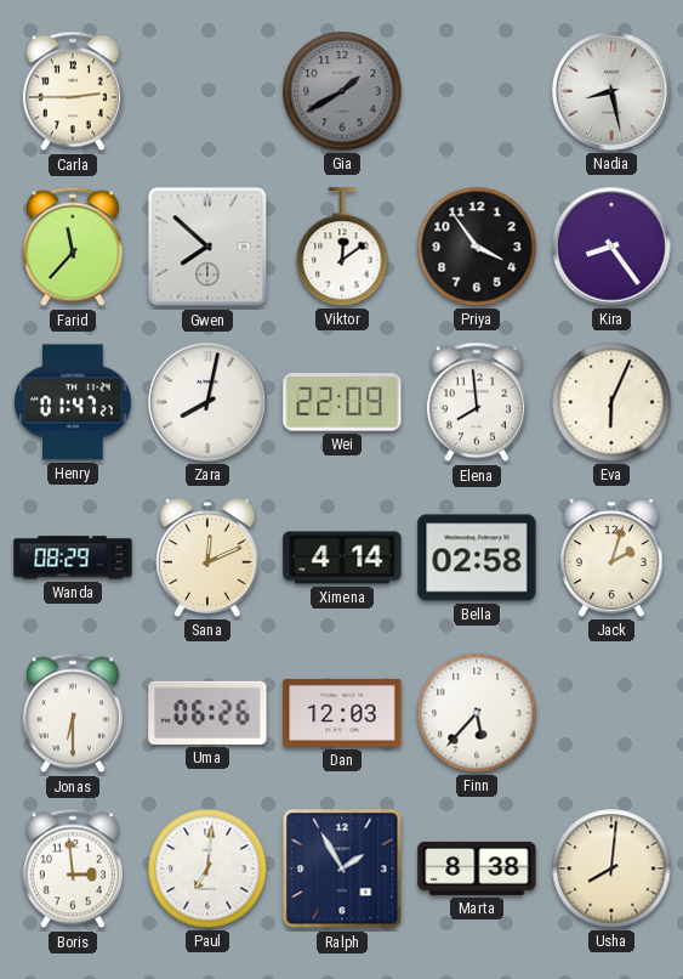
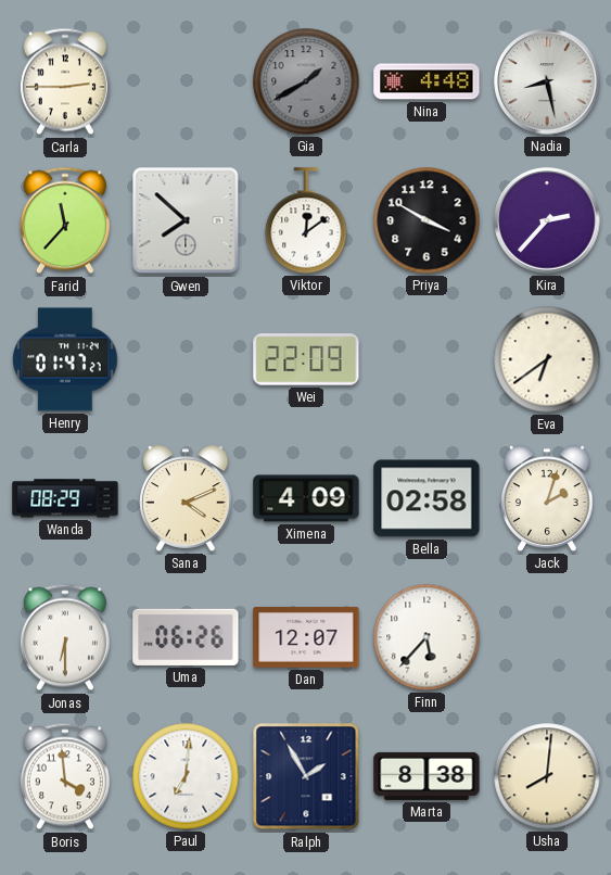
Nina: none -> 4:48 (427, 81)
Priya: 3:54 -> 3:50 (427, 220)
Kira: 8:24 -> 2:37 (547, 220)
Zara: 8:02 -> none (207, 402)
Elena: 7:59 -> none (477, 402)
Eva: 6:04 -> 6:39 (547, 359)
Sana: 12:11 -> 4:11 (186, 498)
Ximena: 4:14 -> 4:09 (306, 498)
Dan: 12:03 -> 12:07 (306, 637)
Boris: 2:59 -> 3:59 (65, 776)
